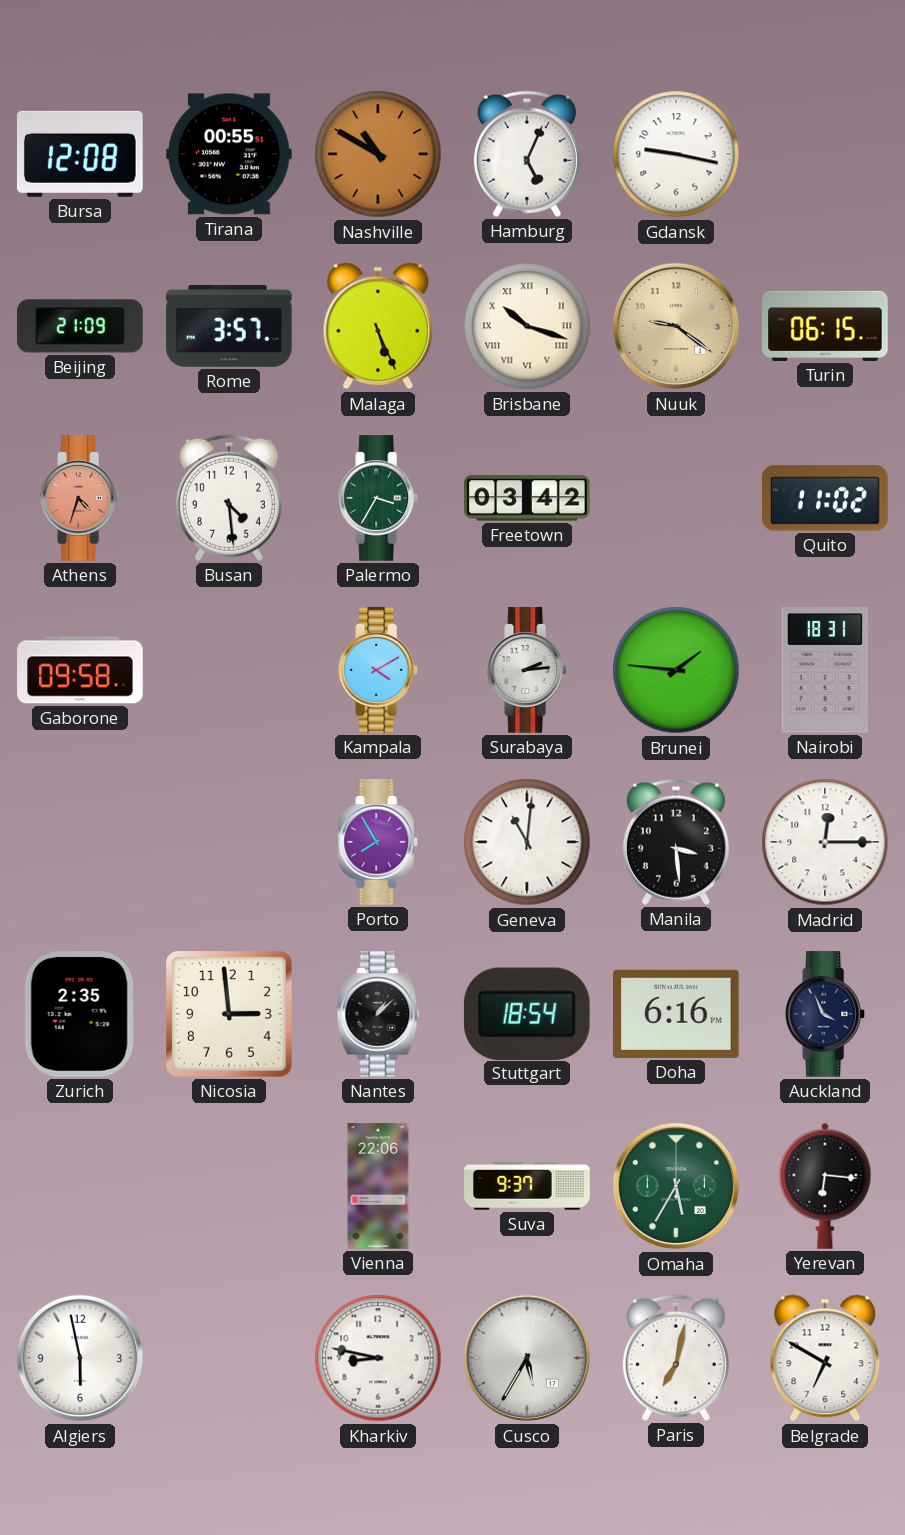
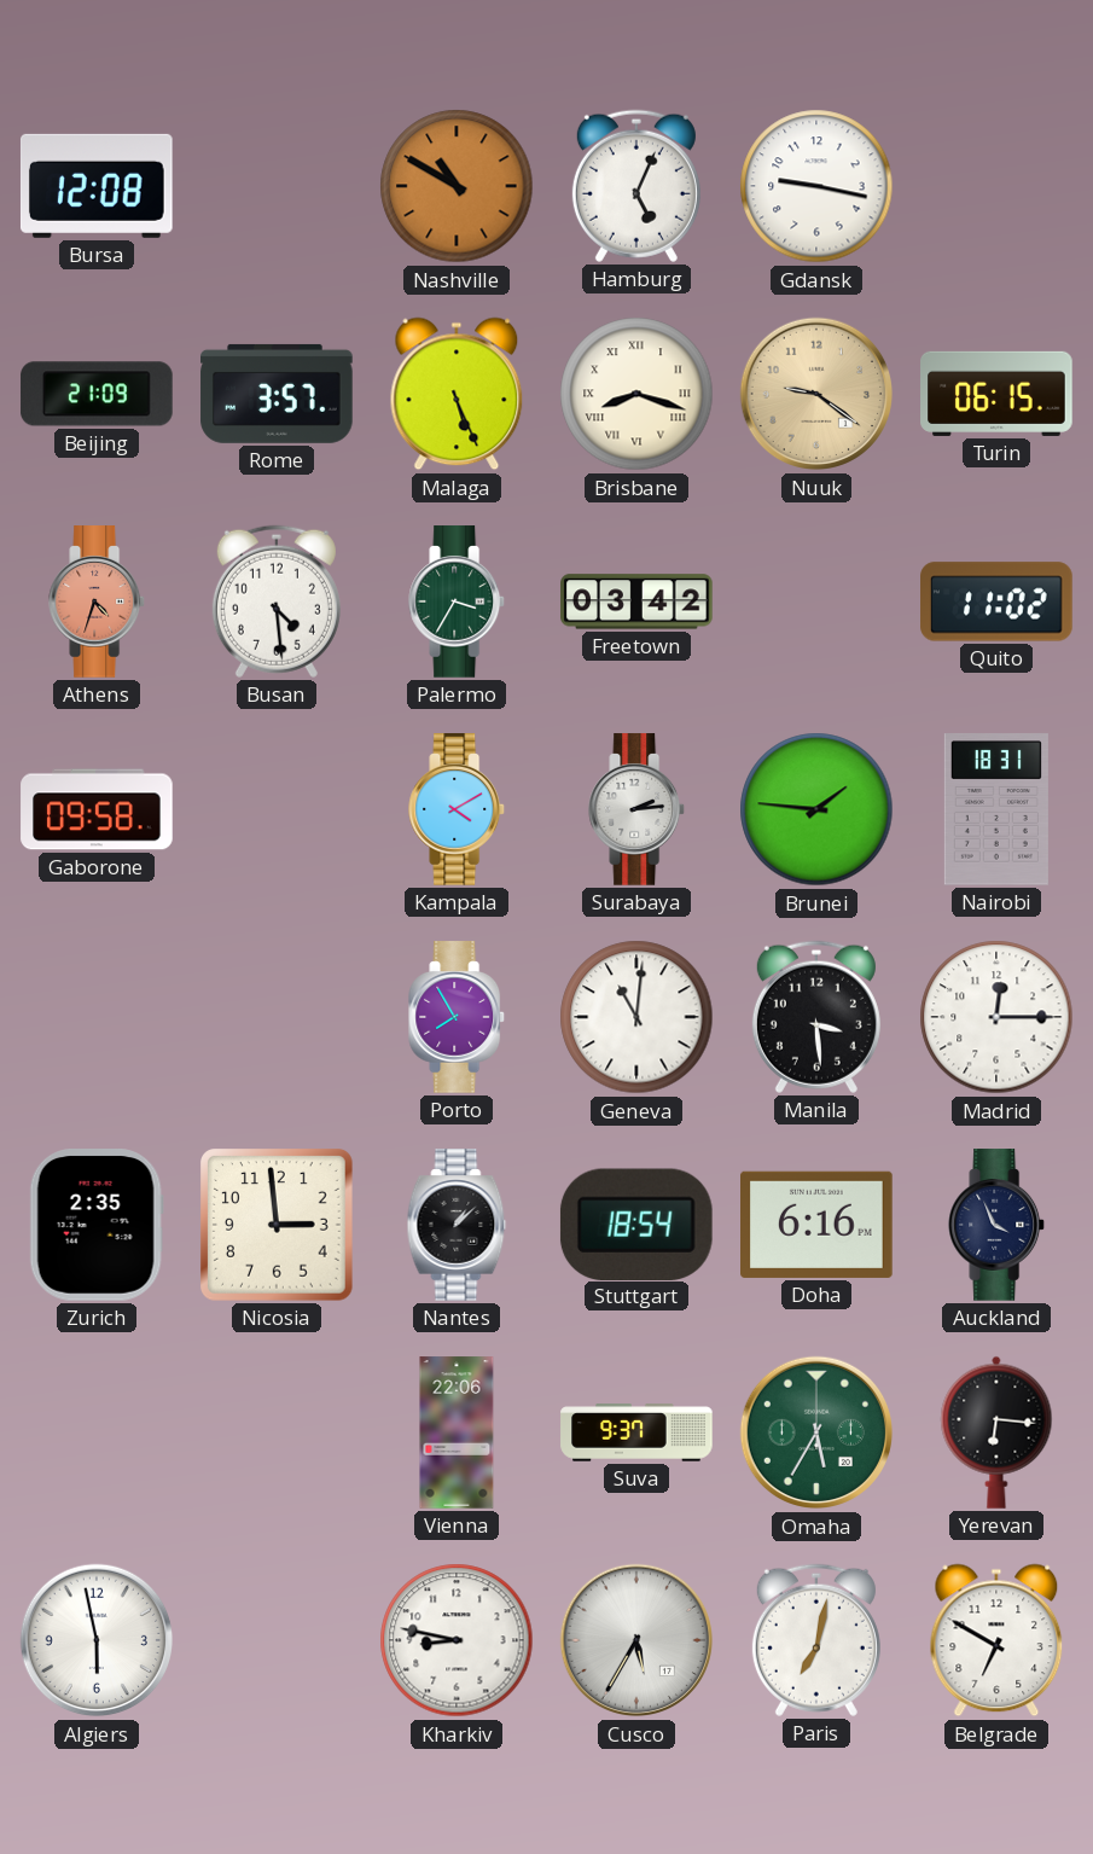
Tirana: 00:55 -> none (229, 154)
Brisbane: 10:18 -> 8:18 (636, 394)
